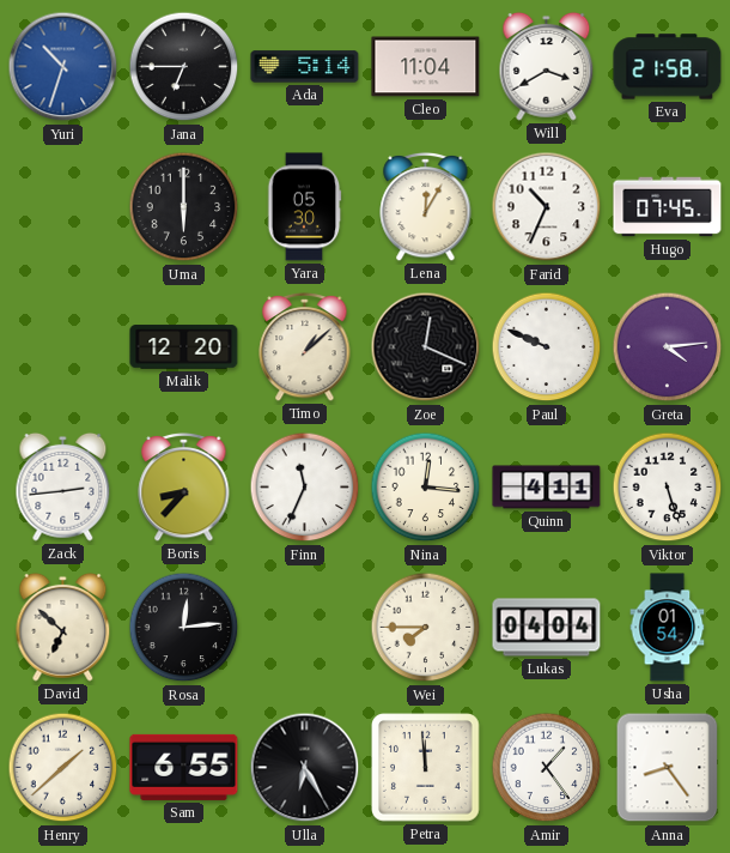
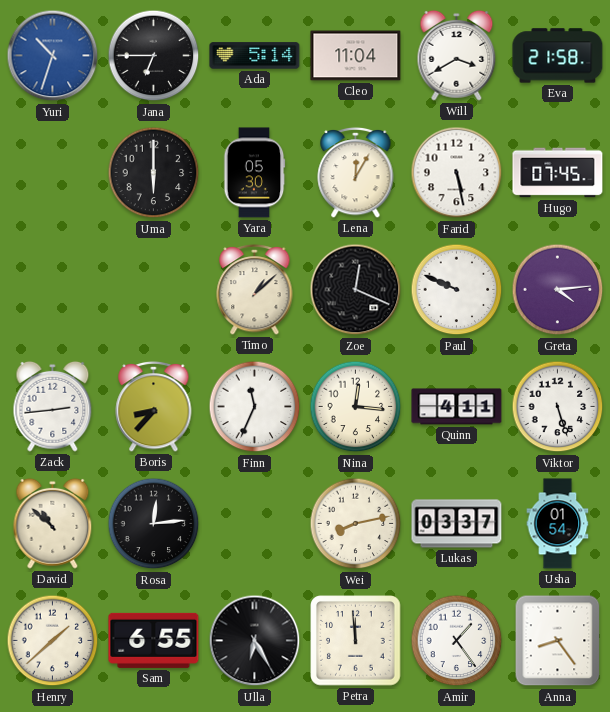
Farid: 10:34 -> 5:28 (457, 173)
Malik: 12:20 -> none (184, 347)
David: 6:52 -> 10:52 (53, 523)
Wei: 7:45 -> 8:13 (356, 524)
Lukas: 04:04 -> 03:37 (457, 524)
